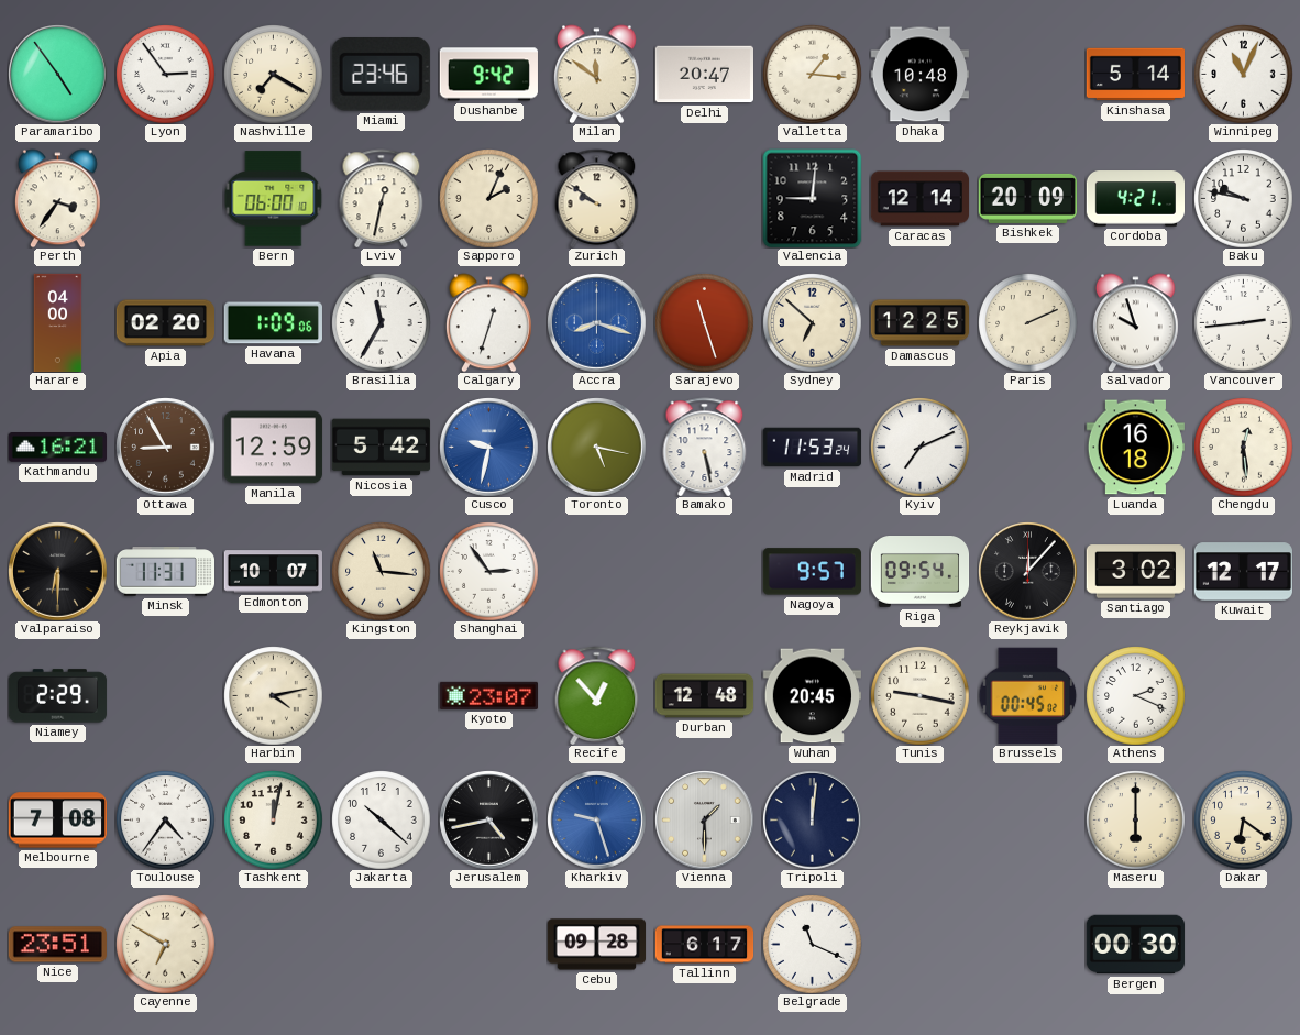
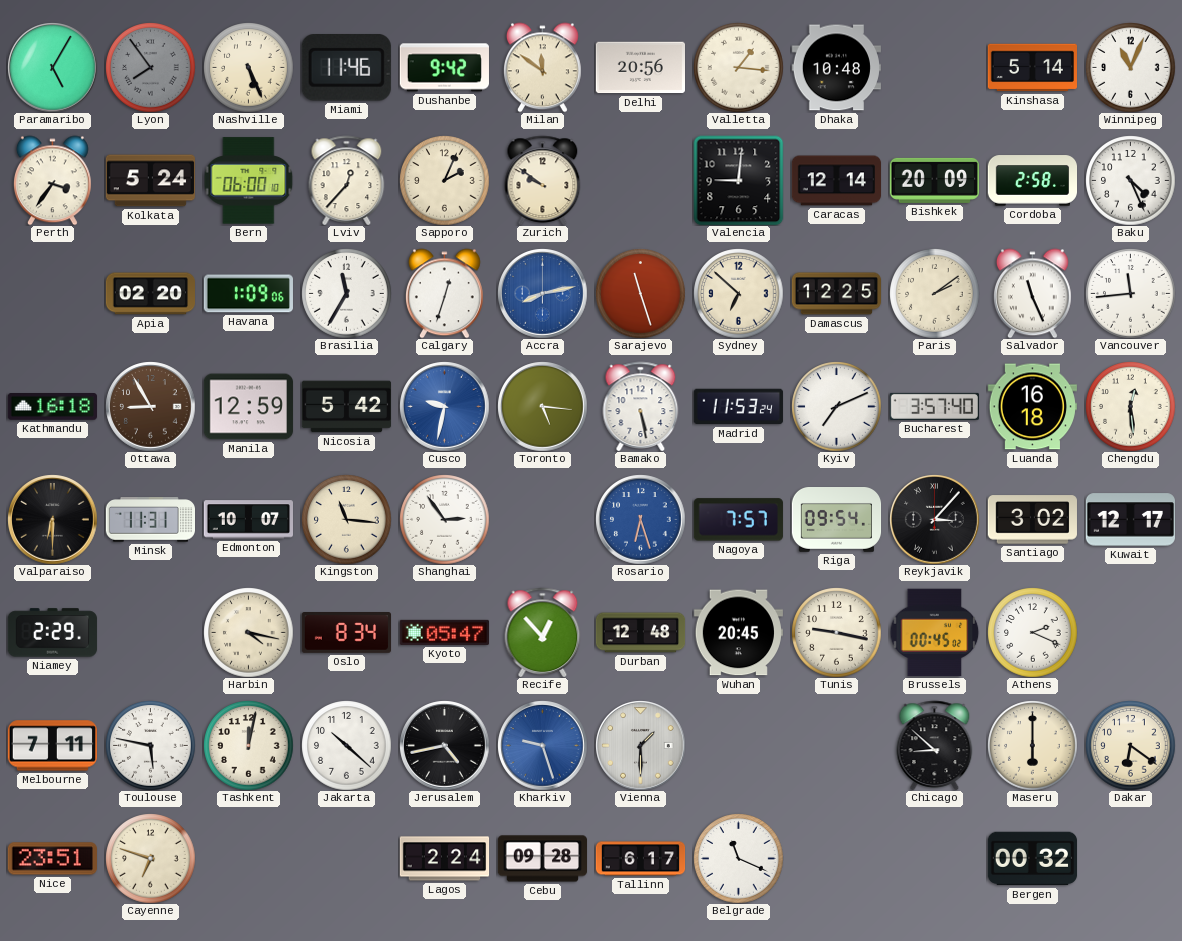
Paramaribo: 4:54 -> 5:05 (52, 67)
Lyon: 2:54 -> 7:54 (150, 67)
Lyon dial: white -> grey (150, 67)
Nashville: 7:20 -> 5:26 (248, 67)
Miami: 23:46 -> 11:46 (346, 68)
Delhi: 20:47 -> 20:56 (640, 68)
Kolkata: none -> 5:24 (150, 181)
Lviv: 12:32 -> 12:37 (347, 180)
Cordoba: 4:21 -> 2:58 (1032, 181)
Baku: 9:47 -> 4:26 (1130, 180)
Harare: 04:00 -> none (58, 322)
Accra: 8:18 -> 8:13 (542, 293)
Paris: 2:11 -> 2:09 (934, 293)
Salvador: 9:57 -> 11:26 (1032, 293)
Vancouver: 2:44 -> 11:44 (1130, 293)
Kathmandu: 16:21 -> 16:18 (52, 407)
Toronto: 5:17 -> 5:16 (542, 406)
Bucharest: none -> 3:57 (934, 406)
Rosario: none -> 6:27 (640, 519)
Nagoya: 9:57 -> 7:57 (738, 520)
Reykjavik: 12:07 -> 3:07 (934, 519)
Harbin: 4:13 -> 4:17 (248, 632)
Oslo: none -> 8:34 (346, 633)
Kyoto: 23:07 -> 05:47 (444, 632)
Melbourne: 7:08 -> 7:11 (52, 746)
Toulouse: 4:36 -> 5:47 (150, 745)
Tripoli: 12:01 -> none (812, 819)
Chicago: none -> 8:52 (935, 745)
Cayenne: 6:50 -> 6:48 (150, 858)
Lagos: none -> 2:24 (444, 859)
Bergen: 00:30 -> 00:32 (1032, 859)
